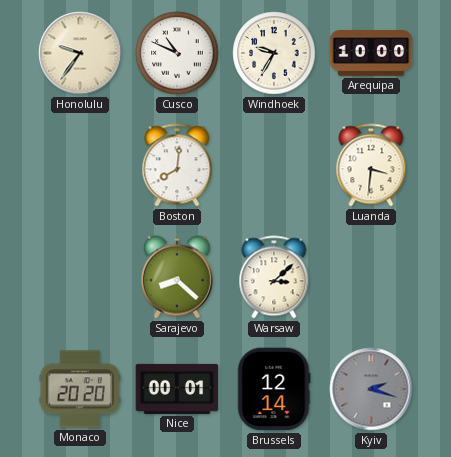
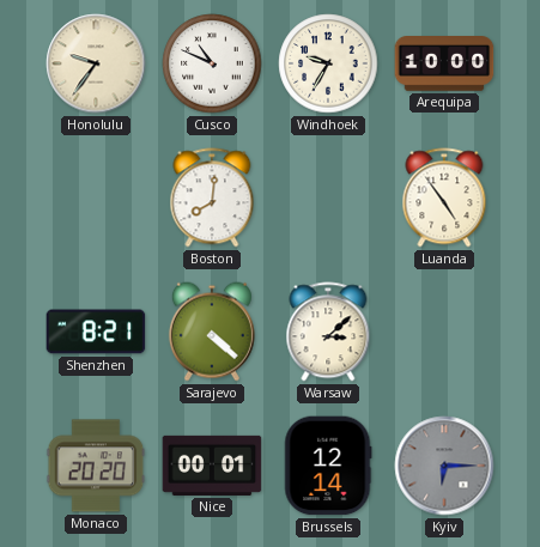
Luanda: 3:31 -> 4:54 (444, 197)
Shenzhen: none -> 8:21 (96, 332)
Sarajevo: 8:22 -> 4:22 (212, 332)
Kyiv: 2:18 -> 6:15 (444, 466)
